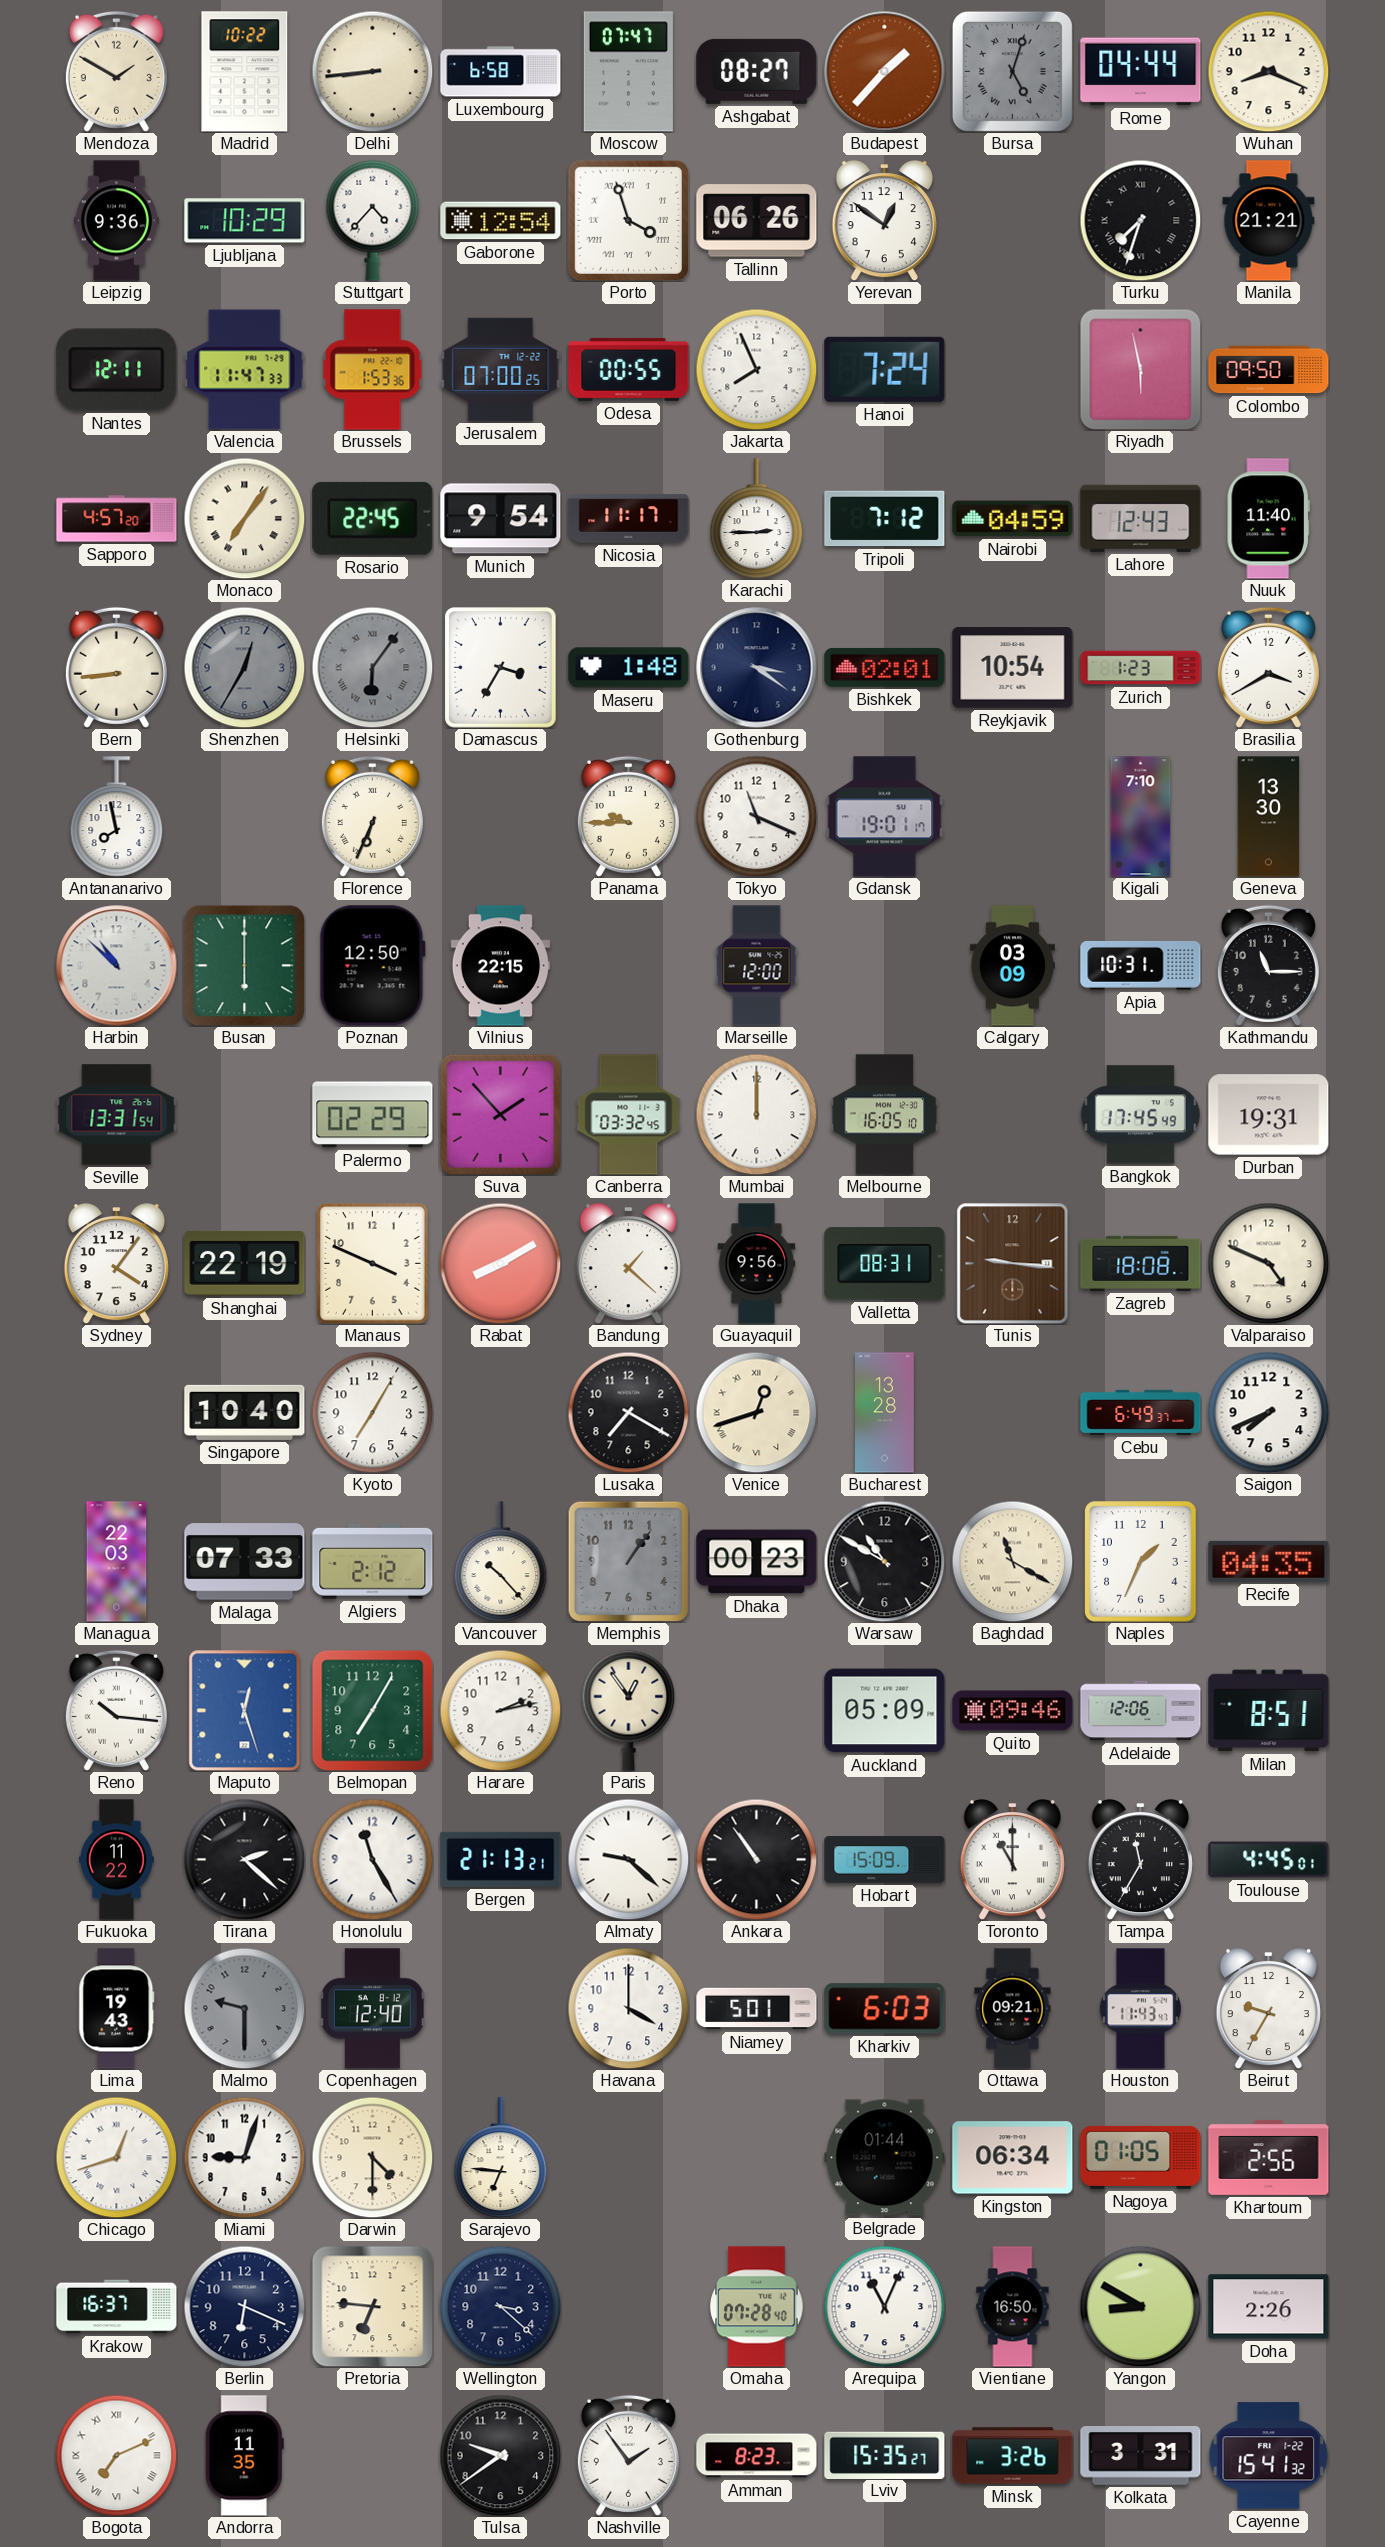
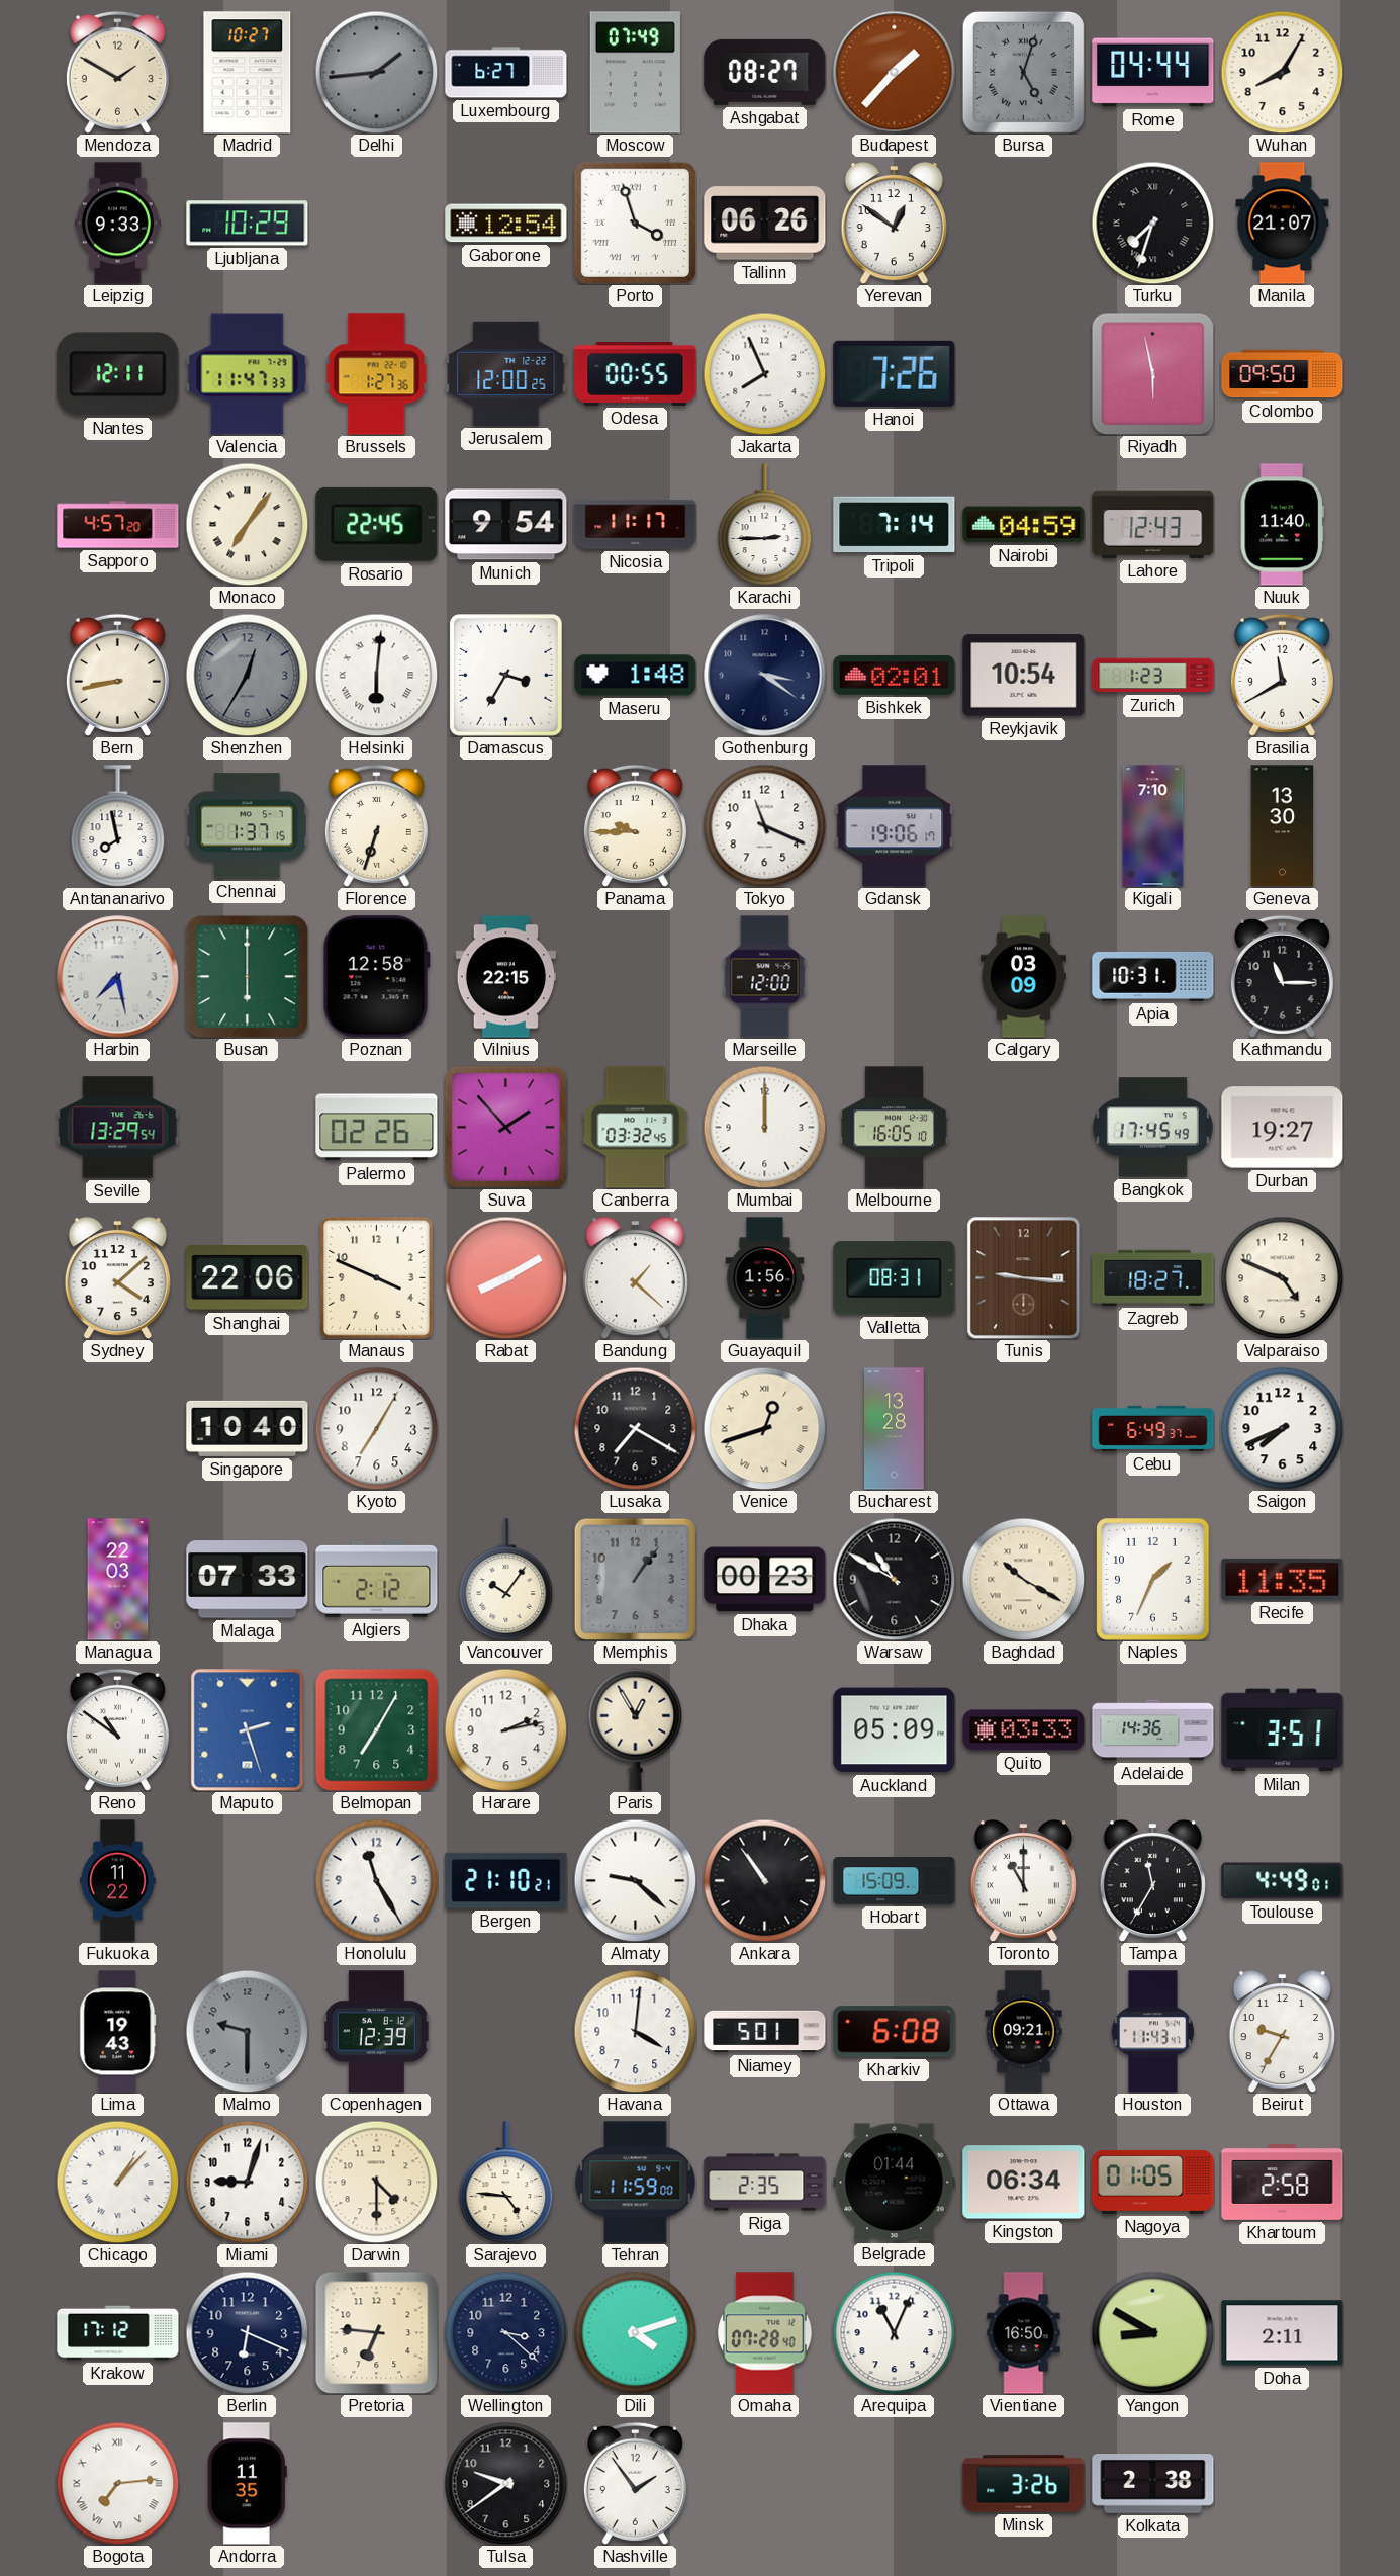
Madrid: 10:22 -> 10:27 (248, 73)
Delhi: 8:44 -> 1:44 (376, 72)
Delhi dial: cream -> grey (376, 72)
Luxembourg: 6:58 -> 6:27 (506, 73)
Moscow: 07:47 -> 07:49 (635, 73)
Wuhan: 8:19 -> 8:05 (1282, 72)
Leipzig: 9:36 -> 9:33 (117, 224)
Stuttgart: 4:37 -> none (373, 220)
Manila: 21:21 -> 21:07 (1283, 224)
Brussels: 1:53 -> 1:27 (377, 374)
Jerusalem: 07:00 -> 12:00 (506, 373)
Hanoi: 7:24 -> 7:26 (895, 373)
Tripoli: 7:12 -> 7:14 (895, 525)
Bern: 8:44 -> 8:43 (117, 675)
Helsinki: 6:06 -> 6:01 (376, 675)
Helsinki dial: grey -> white (376, 675)
Brasilia: 3:40 -> 11:40 (1282, 675)
Chennai: none -> 1:37 (247, 826)
Florence: 6:34 -> 6:33 (376, 825)
Gdansk: 19:01 -> 19:06 (895, 826)
Harbin: 10:52 -> 7:28 (118, 977)
Poznan: 12:50 -> 12:58 (376, 977)
Seville: 13:31 -> 13:29 (118, 1128)
Palermo: 02:29 -> 02:26 (377, 1128)
Durban: 19:31 -> 19:27 (1283, 1128)
Sydney: 4:06 -> 4:08 (117, 1277)
Shanghai: 22:19 -> 22:06 (248, 1277)
Guayaquil: 9:56 -> 1:56 (765, 1278)
Zagreb: 18:08 -> 18:27 (1153, 1277)
Vancouver: 10:23 -> 10:06 (506, 1580)
Baghdad: 11:20 -> 10:20 (1023, 1579)
Recife: 04:35 -> 11:35 (1283, 1579)
Reno: 10:16 -> 10:51 (117, 1729)
Maputo: 12:27 -> 2:27 (248, 1730)
Paris: 12:54 -> 12:55 (636, 1729)
Quito: 09:46 -> 03:33 (1024, 1730)
Adelaide: 12:06 -> 14:36 (1153, 1730)
Milan: 8:51 -> 3:51 (1283, 1730)
Tirana: 2:22 -> none (244, 1859)
Bergen: 21:13 -> 21:10 (506, 1880)
Toulouse: 4:45 -> 4:49 (1283, 1881)
Copenhagen: 12:40 -> 12:39 (376, 2032)
Havana: 4:00 -> 4:01 (635, 2031)
Kharkiv: 6:03 -> 6:08 (895, 2032)
Chicago: 12:42 -> 1:07 (117, 2182)
Sarajevo: 6:46 -> 4:46 (506, 2183)
Tehran: none -> 11:59 (636, 2183)
Riga: none -> 2:35 (765, 2183)
Khartoum: 2:56 -> 2:58 (1283, 2182)
Krakow: 16:37 -> 17:12 (118, 2333)
Dili: none -> 4:12 (635, 2332)
Doha: 2:26 -> 2:11 (1283, 2333)
Bogota: 7:11 -> 7:14 (117, 2483)
Amman: 8:23 -> none (757, 2456)
Lviv: 15:35 -> none (885, 2455)
Kolkata: 3:31 -> 2:38 (1153, 2484)
Cayenne: 15:41 -> none (1268, 2456)
